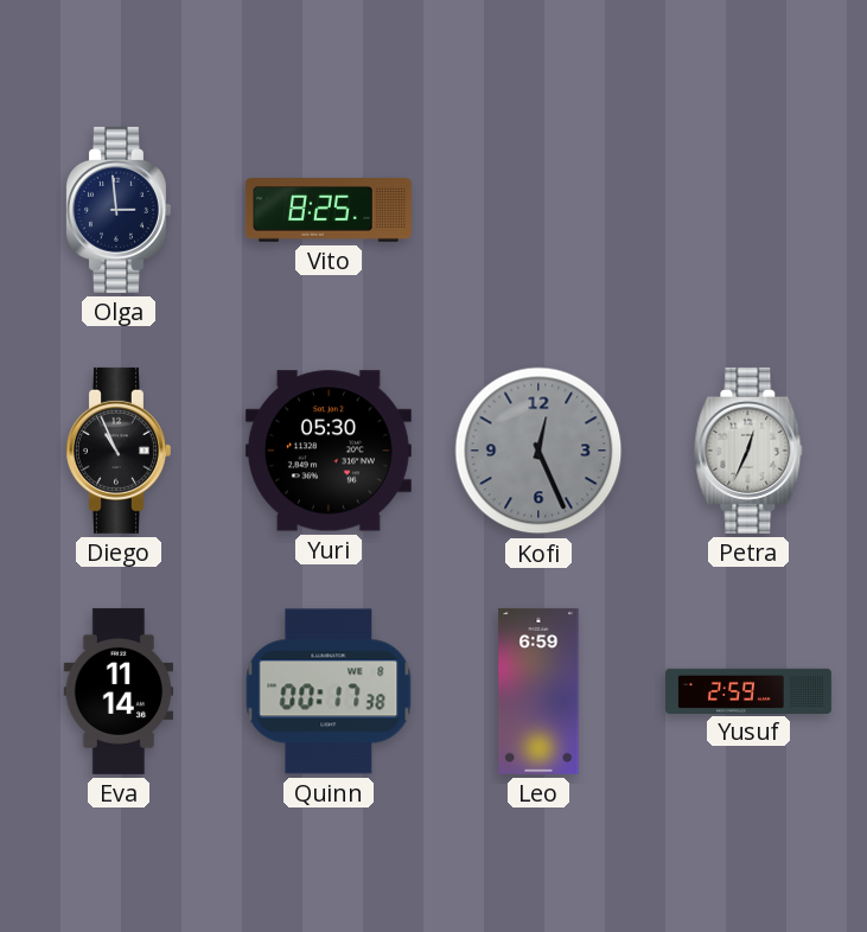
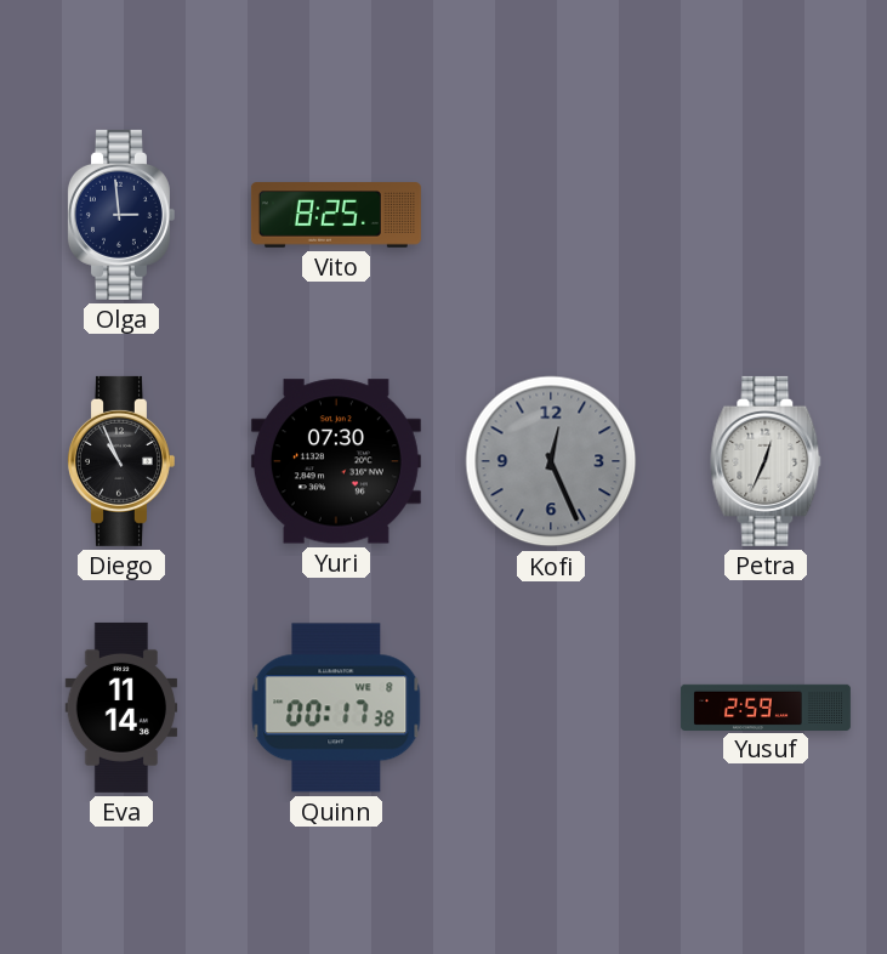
Yuri: 05:30 -> 07:30 (336, 461)
Leo: 6:59 -> none (538, 691)
